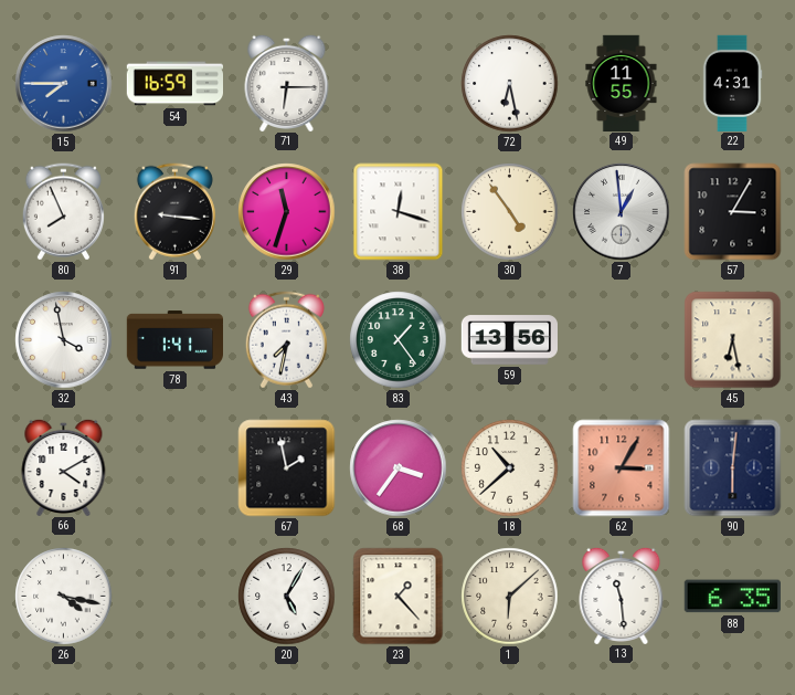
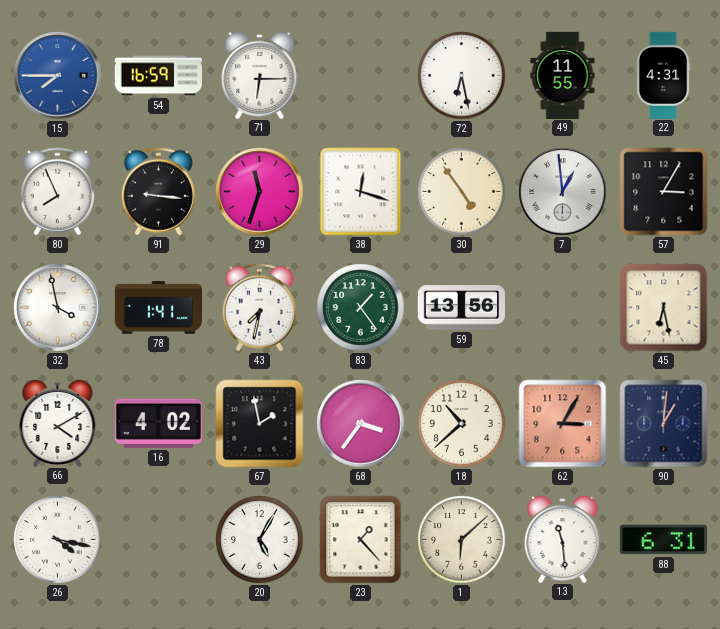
16: none -> 4:02 (158, 423)
90: 6:01 -> 1:01 (664, 424)
88: 6:35 -> 6:31 (663, 540)
